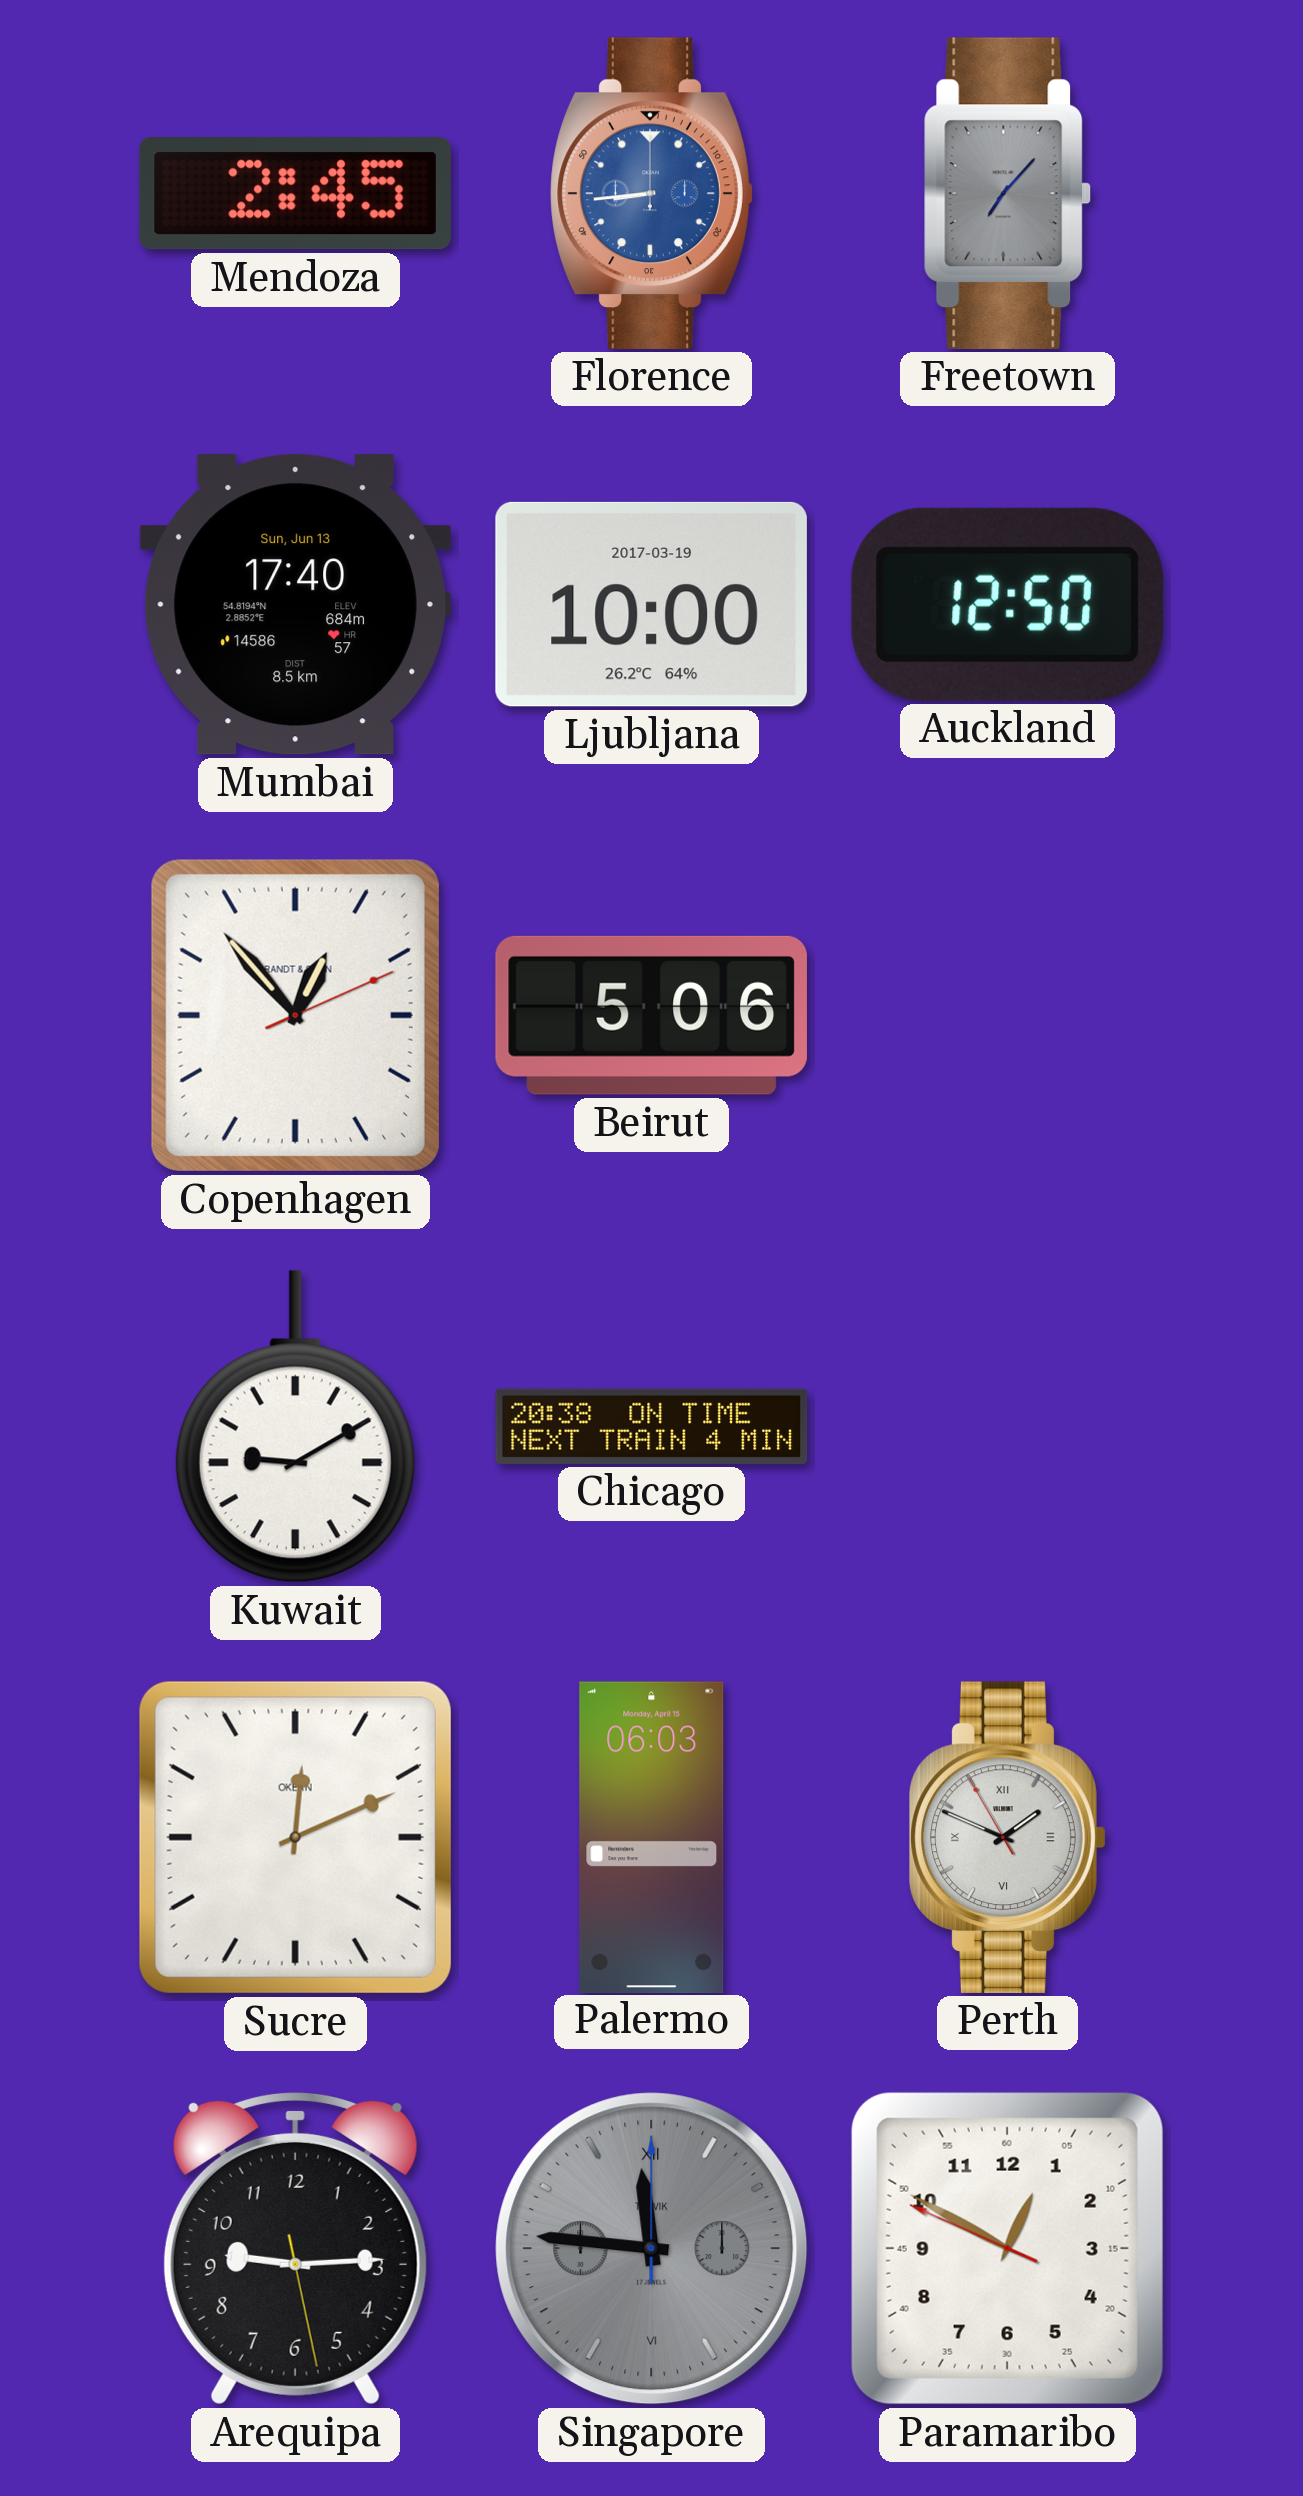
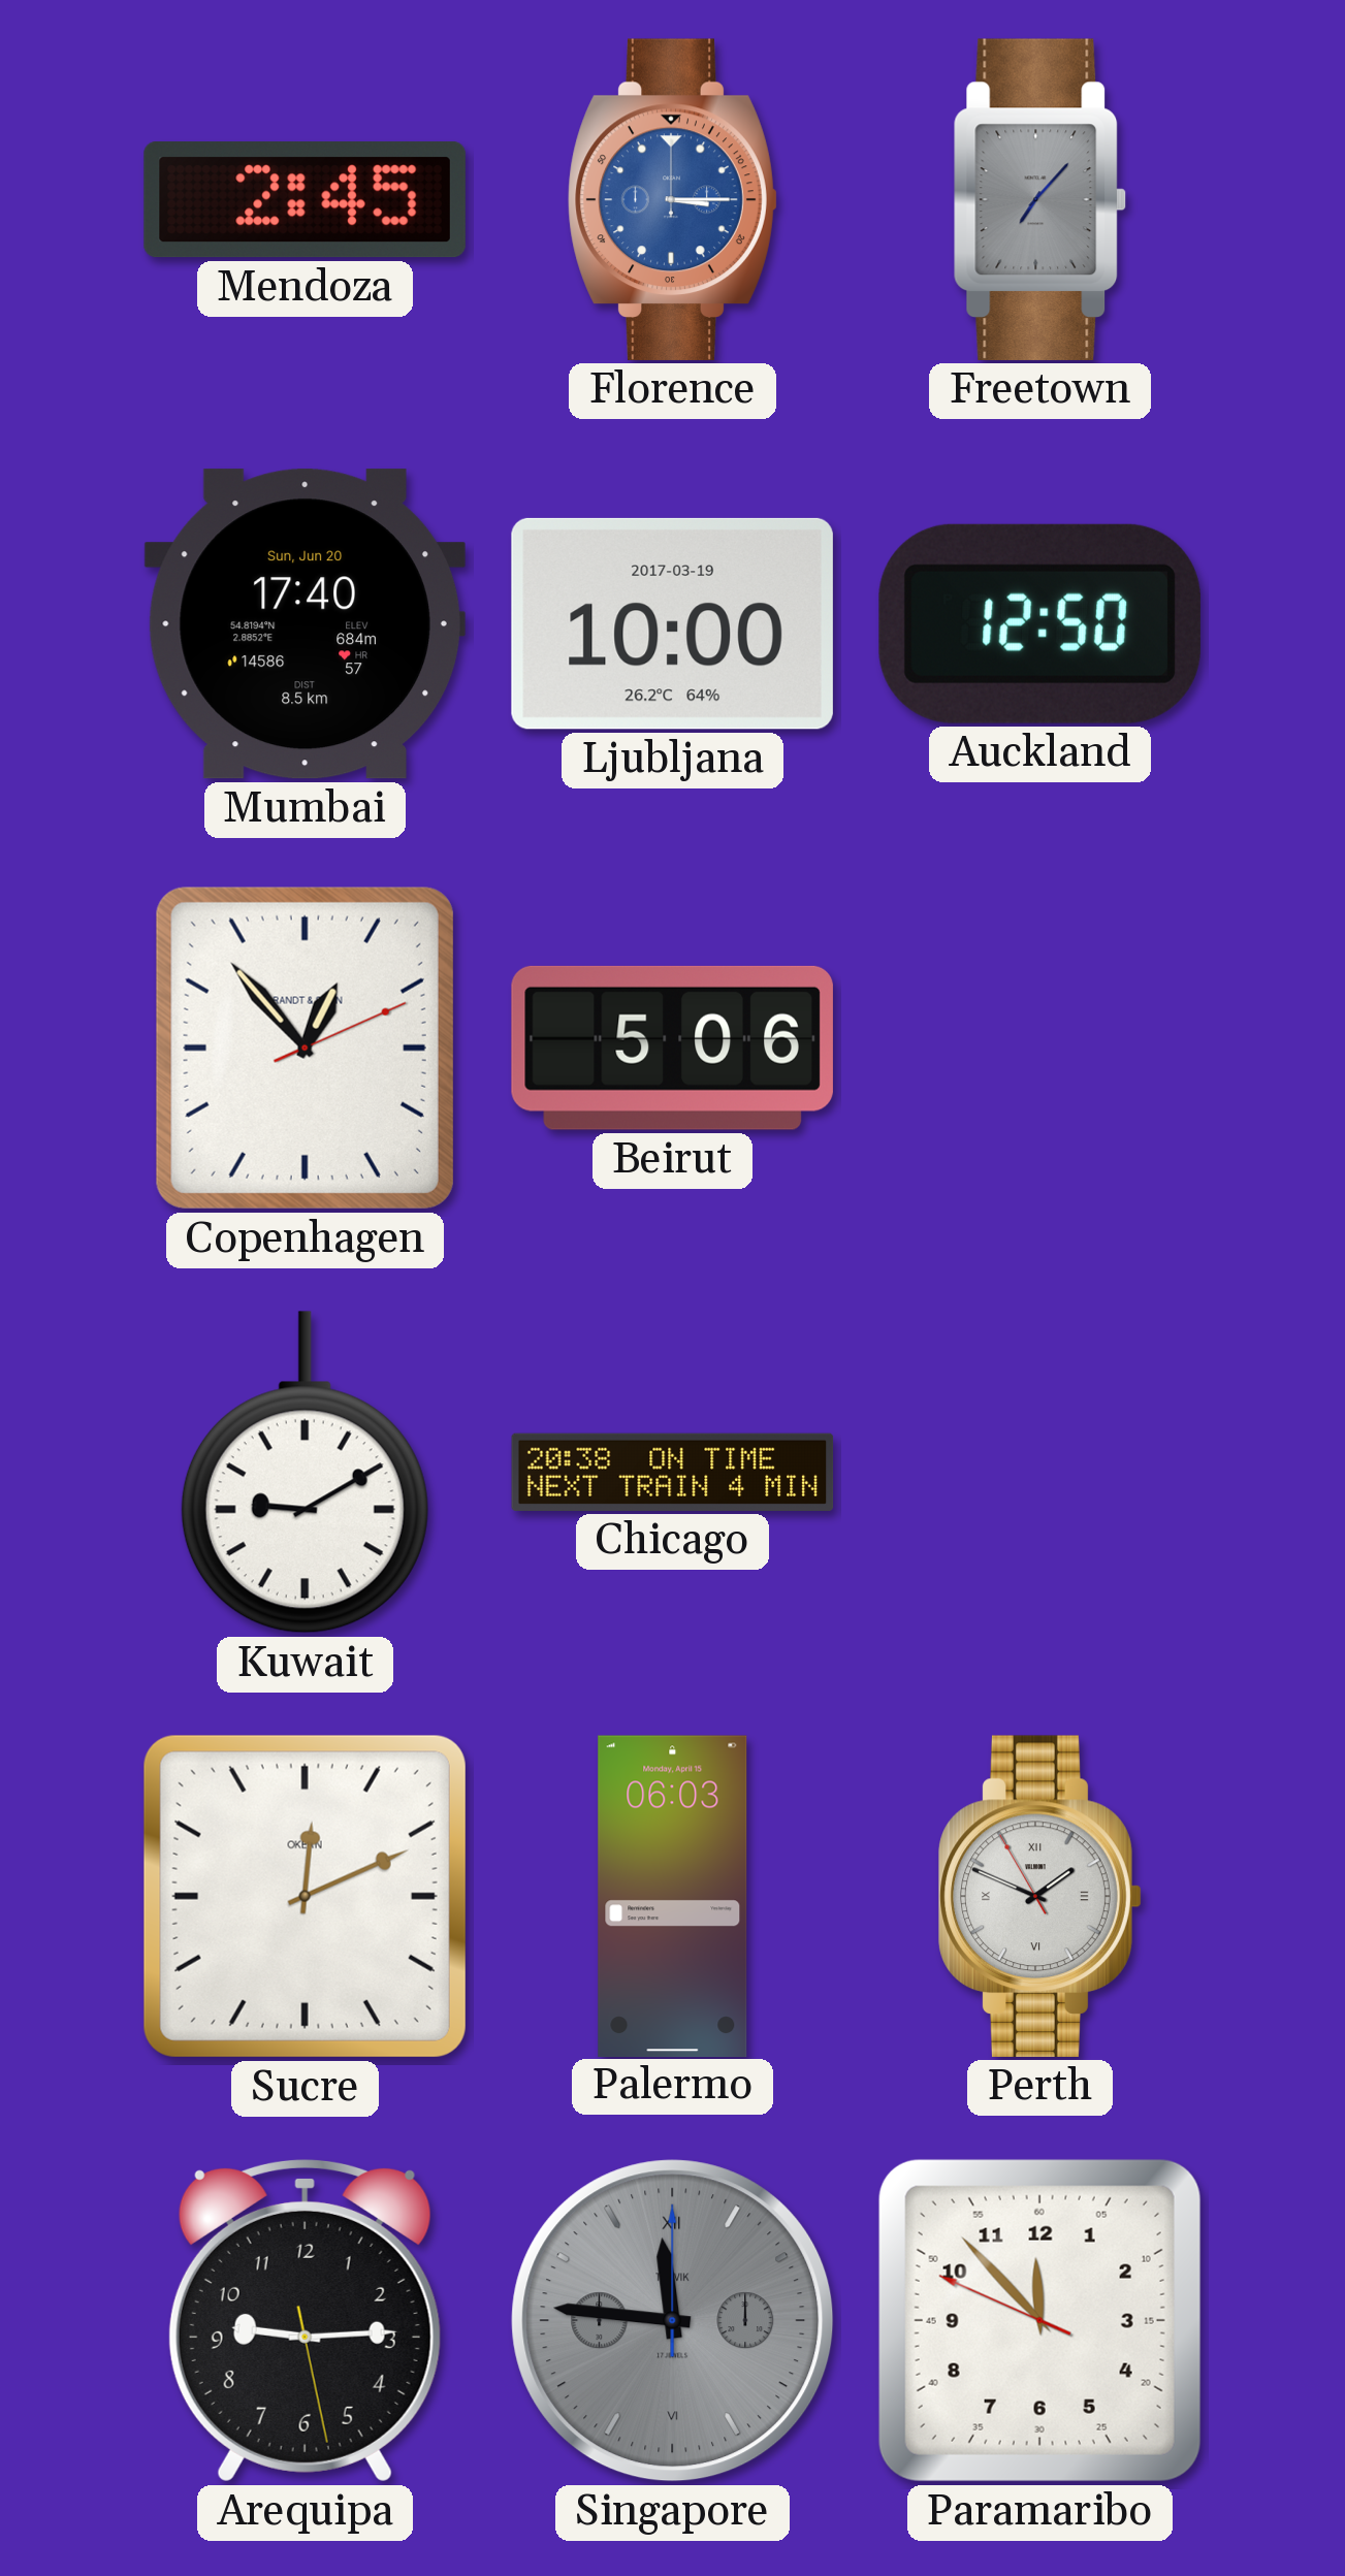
Florence: 8:44 -> 3:15 (673, 199)
Mumbai date: Sun, Jun 13 -> Sun, Jun 20 (305, 624)
Paramaribo: 12:49 -> 11:52 (1039, 2320)
